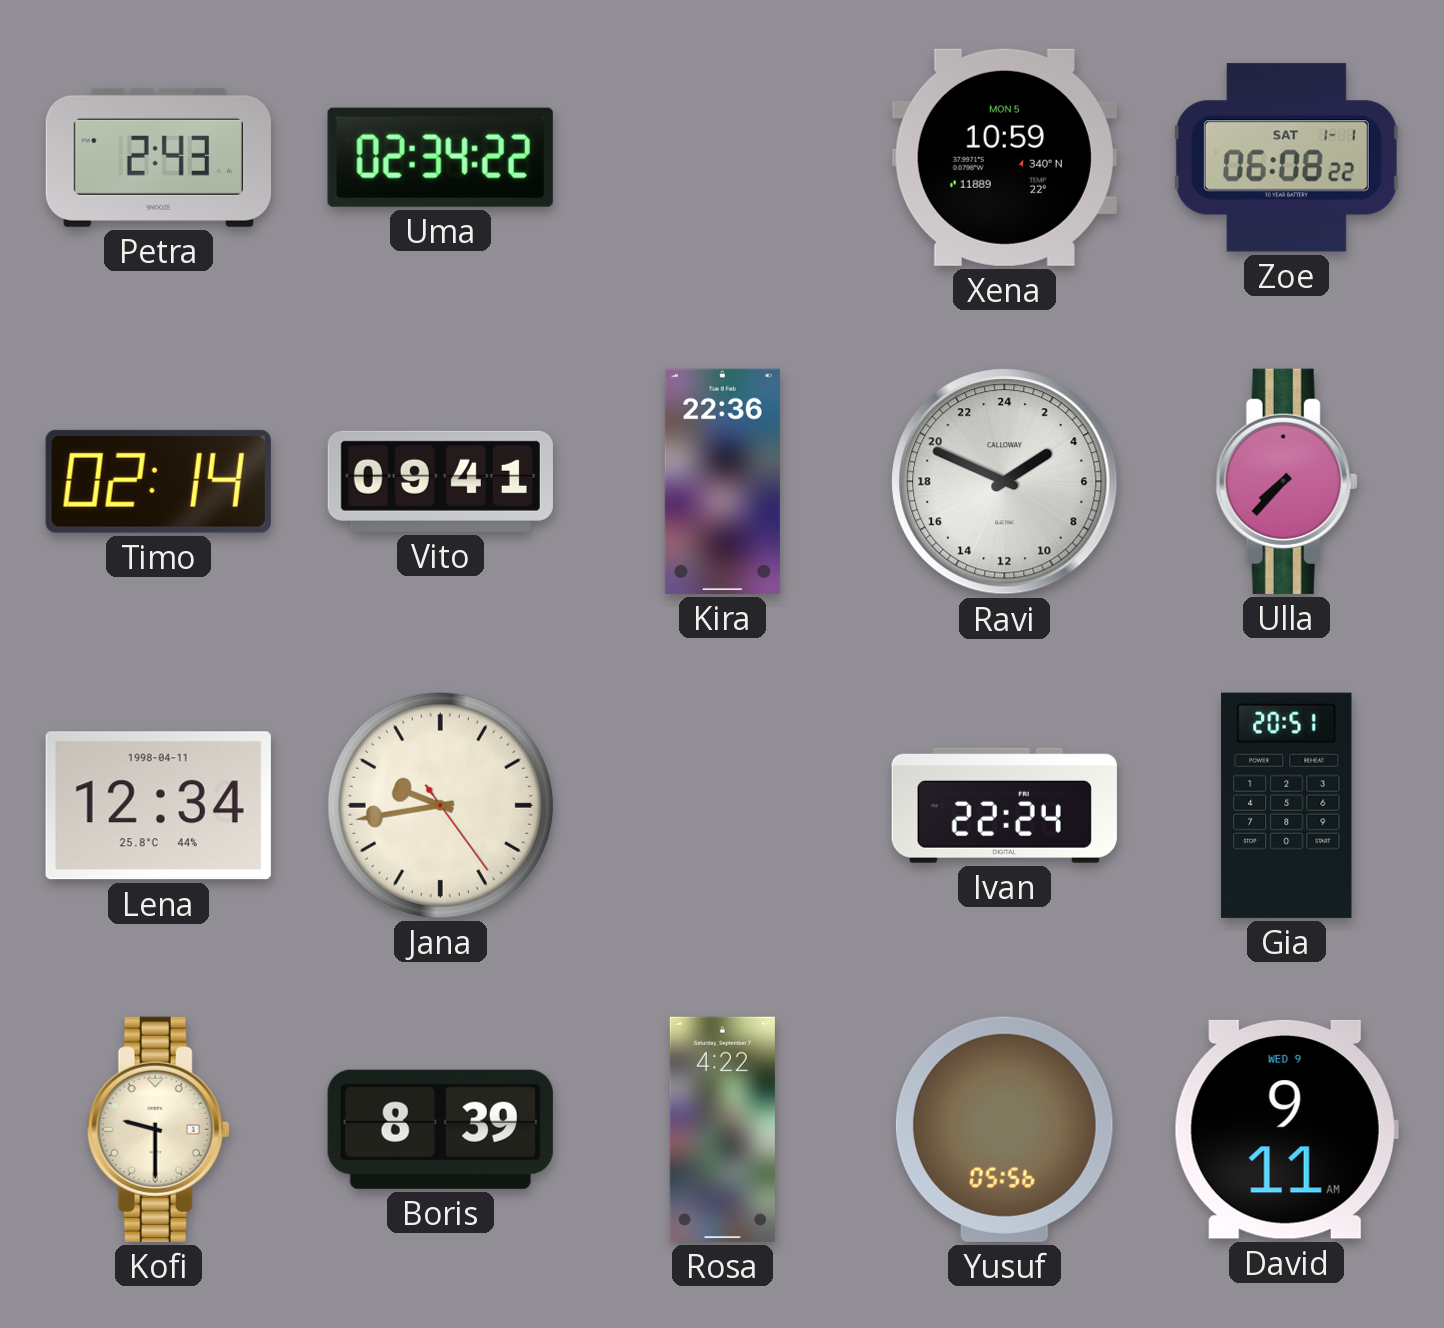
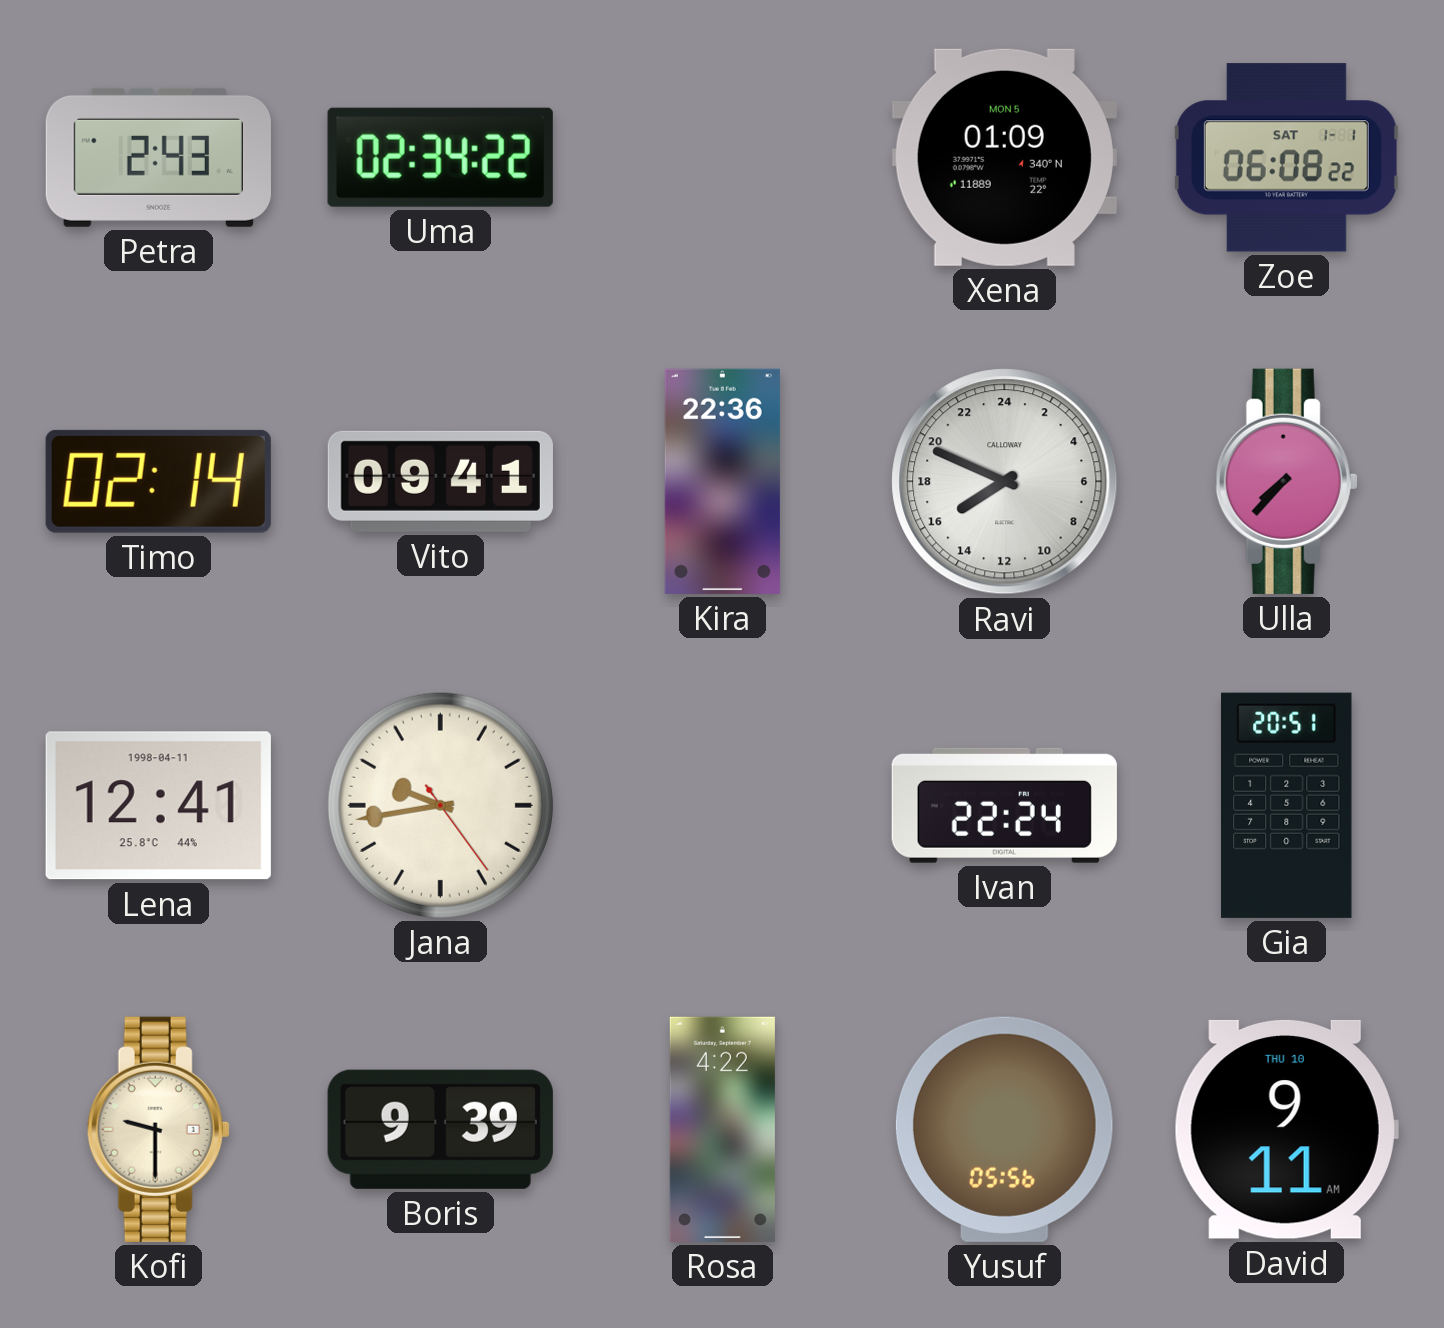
Xena: 10:59 -> 01:09 (1004, 157)
Ravi: 3:49 -> 15:49 (1005, 482)
Lena: 12:34 -> 12:41 (158, 806)
Boris: 8:39 -> 9:39 (440, 1129)
David date: WED 9 -> THU 10 (1286, 1129)
